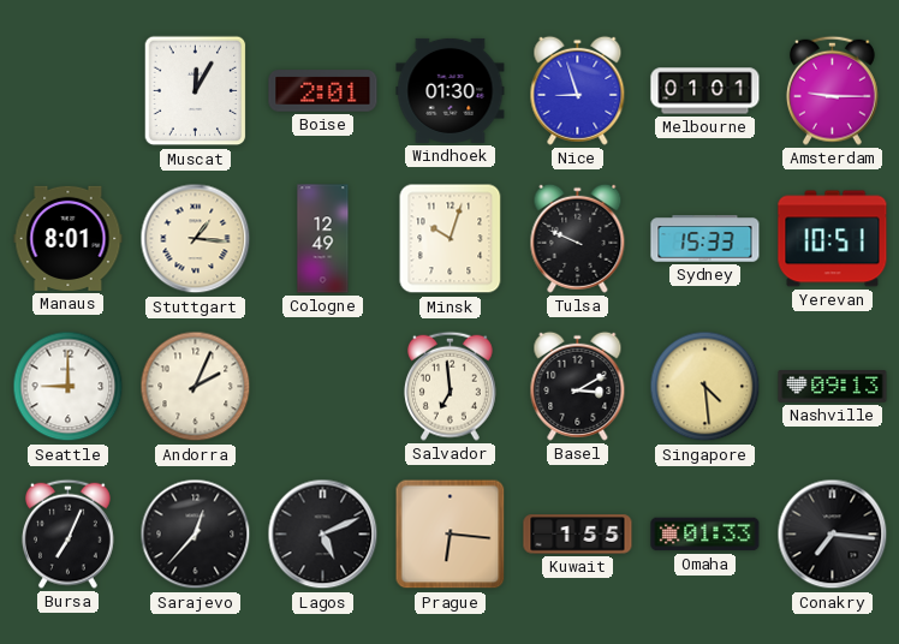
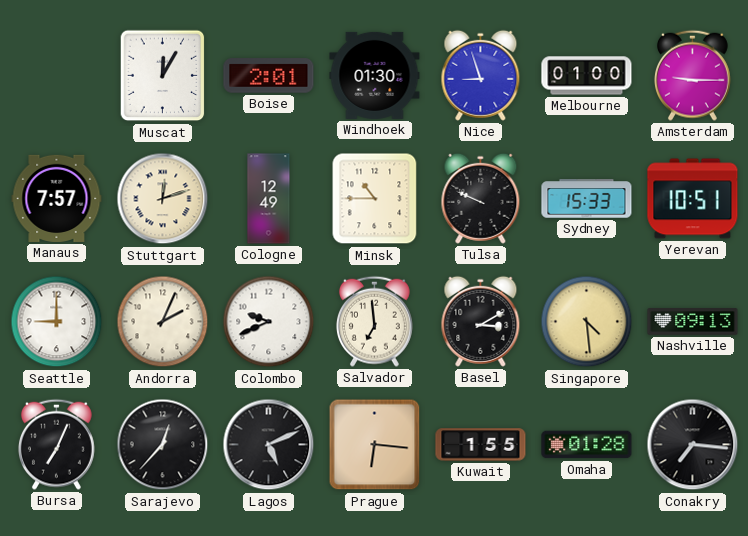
Melbourne: 01:01 -> 01:00 (587, 76)
Manaus: 8:01 -> 7:57 (57, 198)
Stuttgart: 1:16 -> 12:12 (163, 199)
Minsk: 10:03 -> 10:45 (375, 199)
Colombo: none -> 9:41 (269, 322)
Omaha: 01:33 -> 01:28 (587, 445)
